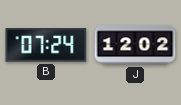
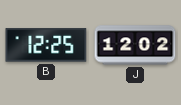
B: 07:24 -> 12:25 (46, 45)
